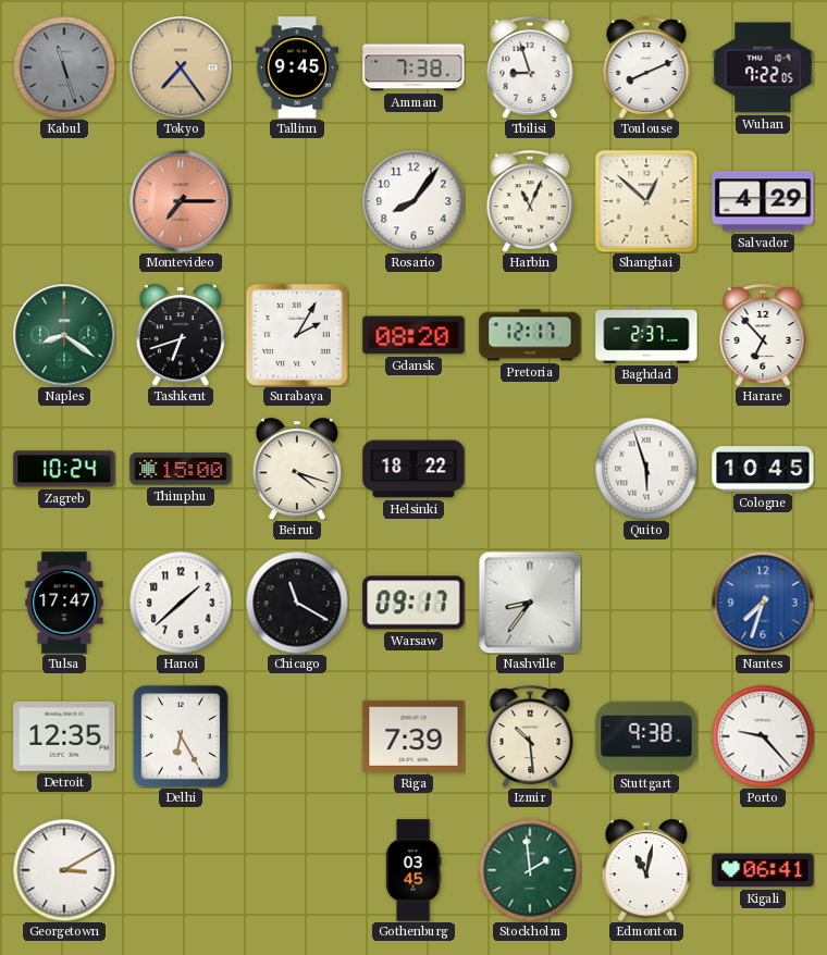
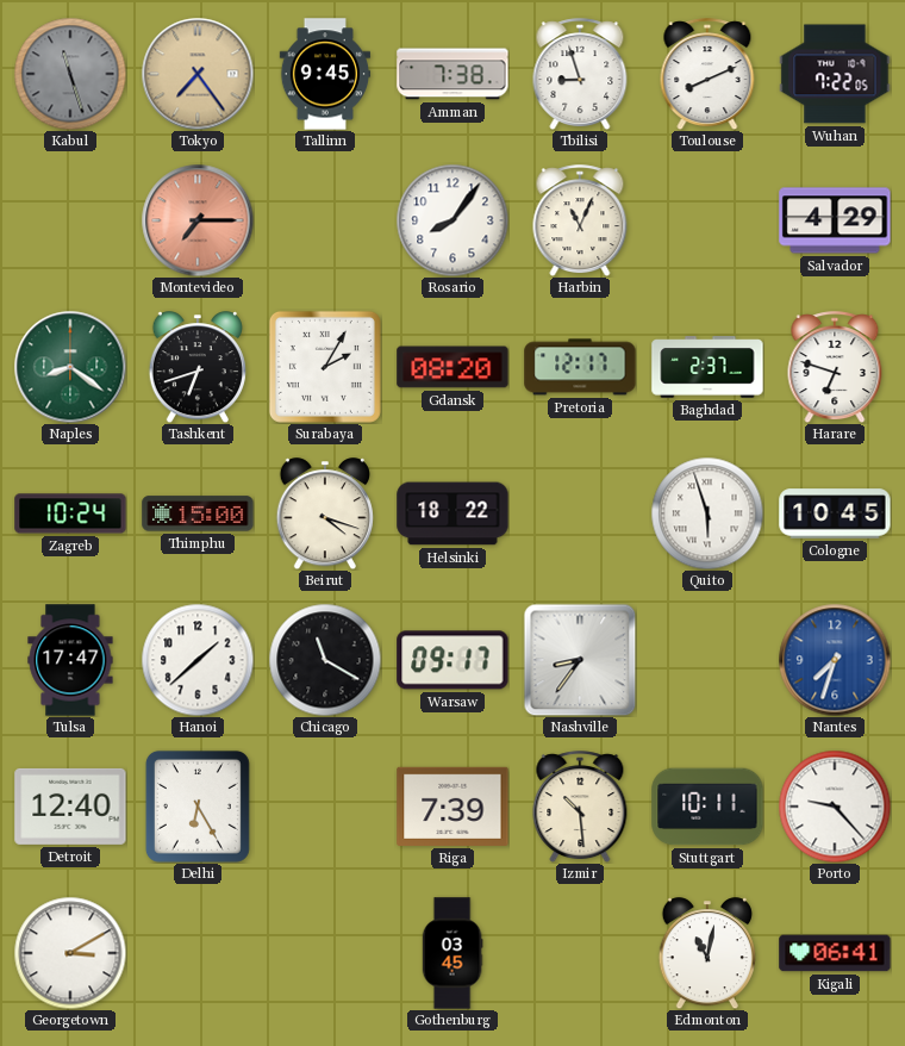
Shanghai: 12:52 -> none (646, 201)
Harare: 6:53 -> 6:48 (835, 367)
Detroit: 12:35 -> 12:40 (70, 807)
Stuttgart: 9:38 -> 10:11 (707, 807)
Stockholm: 1:59 -> none (530, 870)
